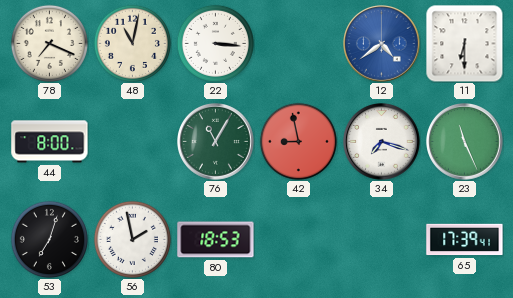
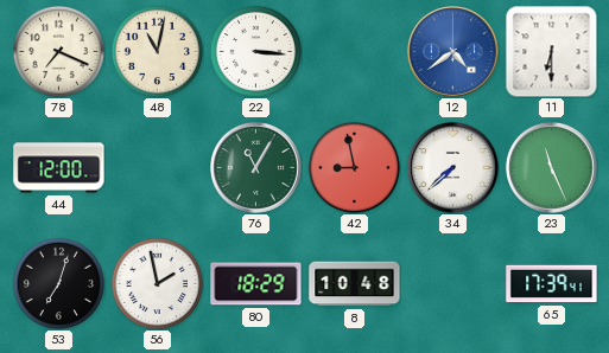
44: 8:00 -> 12:00 (59, 168)
34: 7:18 -> 7:38 (453, 168)
80: 18:53 -> 18:29 (256, 284)
8: none -> 10:48 (355, 284)
